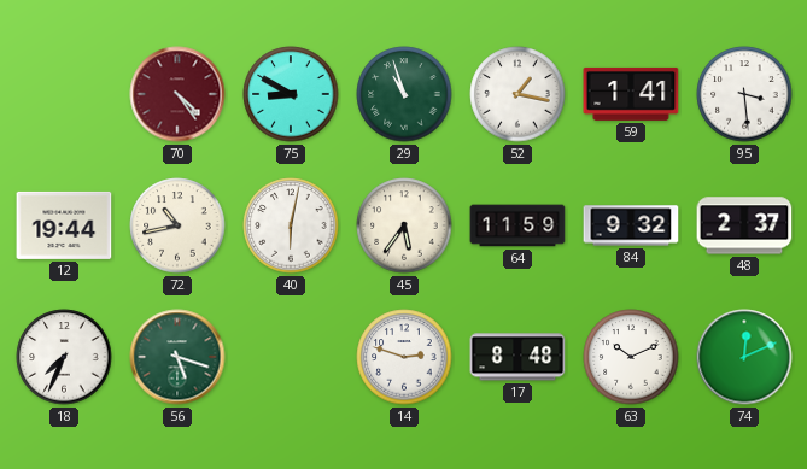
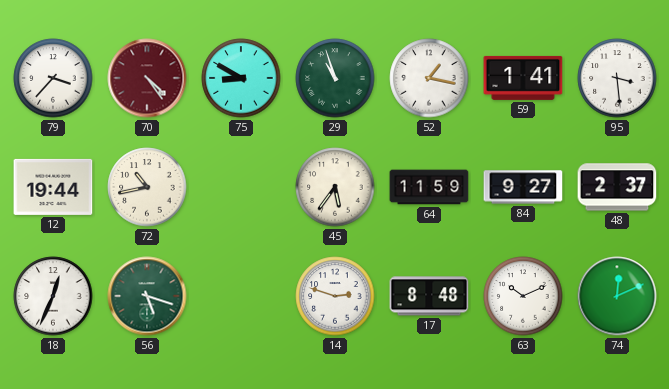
79: none -> 3:37 (53, 78)
40: 6:02 -> none (291, 225)
84: 9:32 -> 9:27 (523, 187)
18: 7:34 -> 12:34 (53, 296)
